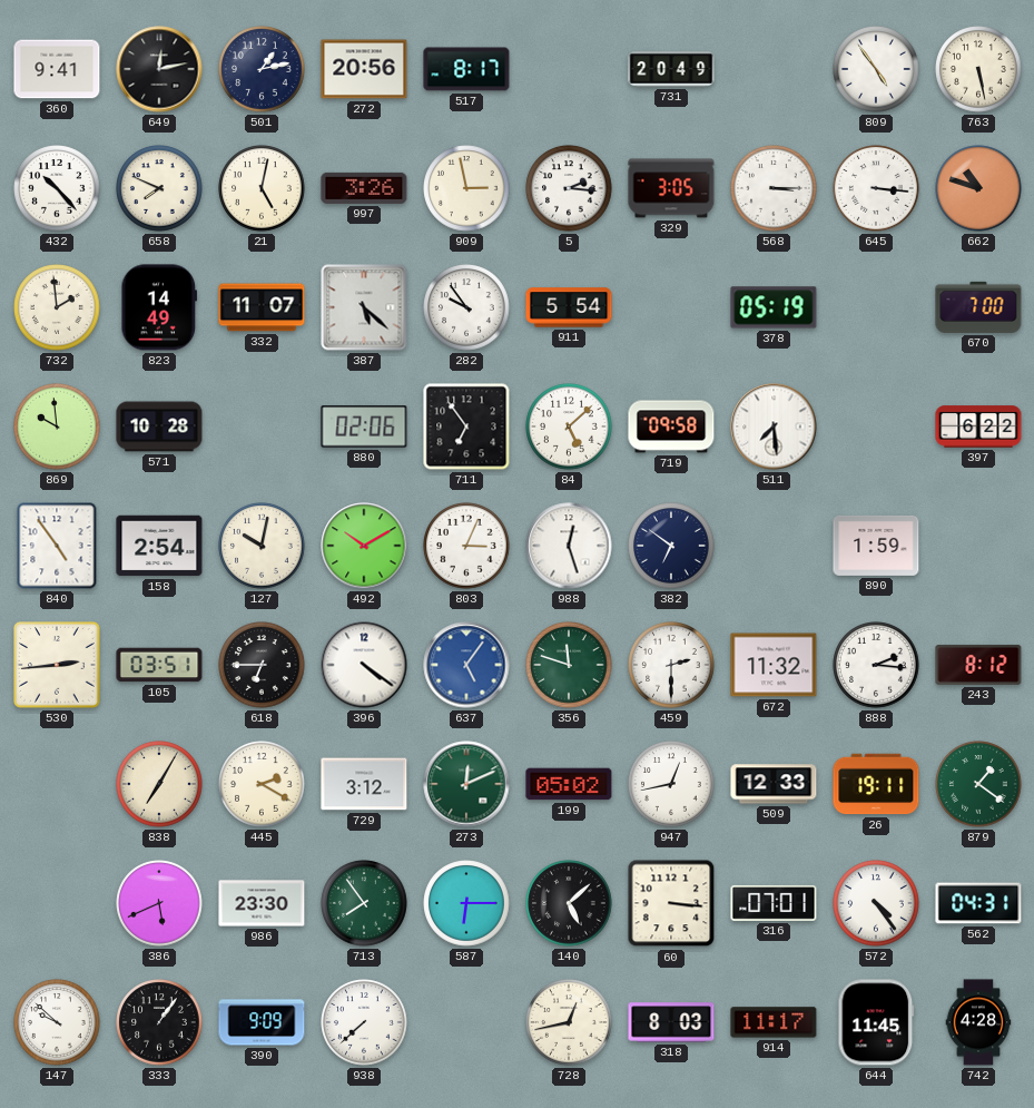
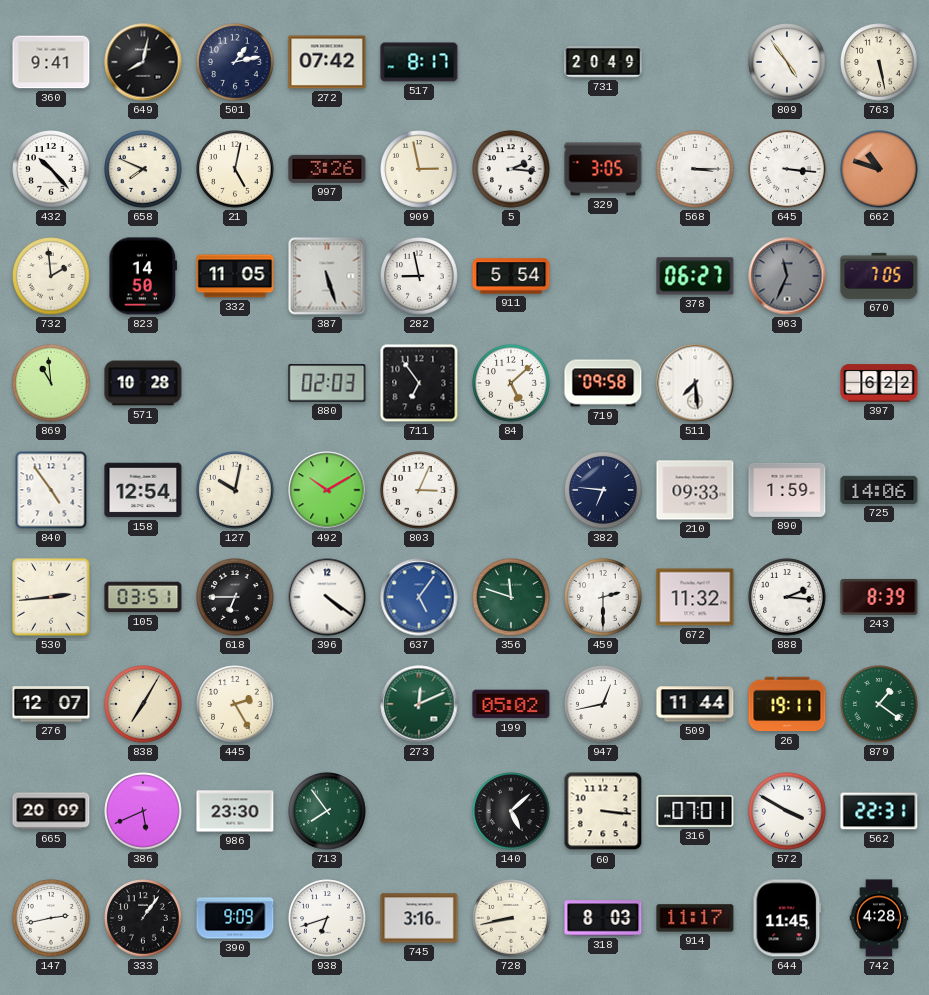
649: 12:13 -> 8:02 (143, 62)
272: 20:56 -> 07:42 (327, 62)
823: 14:49 -> 14:50 (143, 276)
332: 11:07 -> 11:05 (235, 276)
387: 5:22 -> 5:27 (327, 276)
282: 9:54 -> 8:58 (419, 276)
378: 05:19 -> 06:27 (695, 276)
963: none -> 11:34 (787, 276)
670: 7:00 -> 7:05 (879, 276)
869: 9:59 -> 10:59 (51, 383)
880: 02:06 -> 02:03 (327, 383)
158: 2:54 -> 12:54 (143, 490)
988: 12:27 -> none (569, 546)
382: 6:51 -> 6:46 (603, 490)
210: none -> 09:33 (695, 490)
725: none -> 14:06 (879, 490)
243: 8:12 -> 8:39 (879, 597)
276: none -> 12:07 (51, 704)
445: 2:20 -> 2:25 (235, 704)
729: 3:12 -> none (364, 784)
509: 12:33 -> 11:44 (695, 704)
665: none -> 20:09 (51, 811)
587: 6:15 -> none (466, 903)
572: 4:24 -> 3:50 (787, 811)
562: 04:31 -> 22:31 (879, 811)
147: 9:52 -> 2:43 (51, 918)
938: 7:38 -> 6:42 (327, 918)
745: none -> 3:16 (419, 918)
728: 12:43 -> 8:43 (511, 918)
